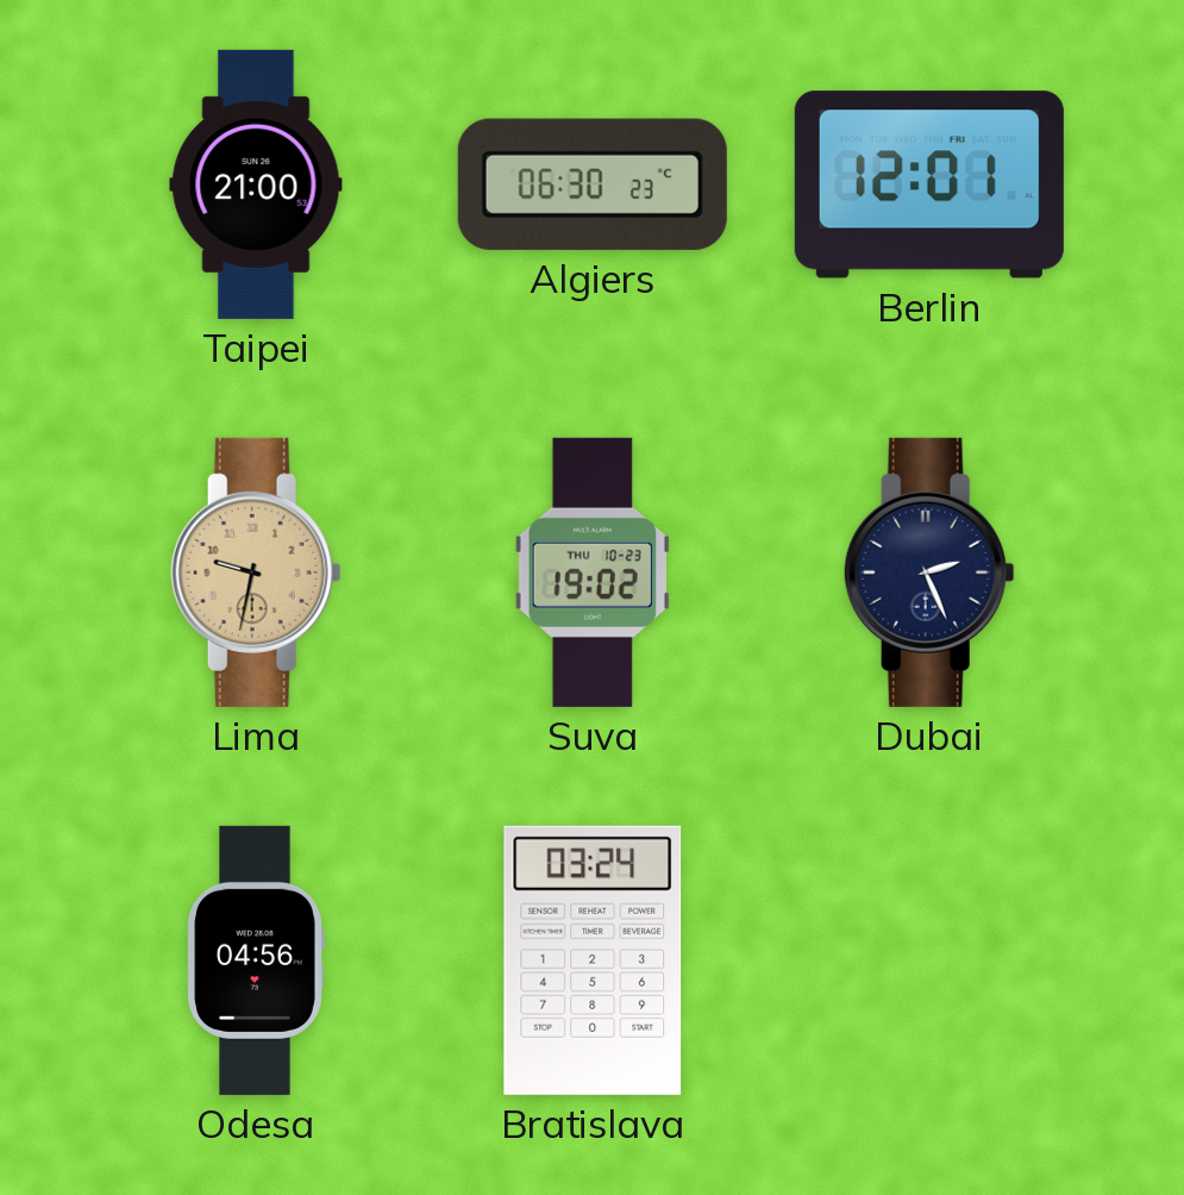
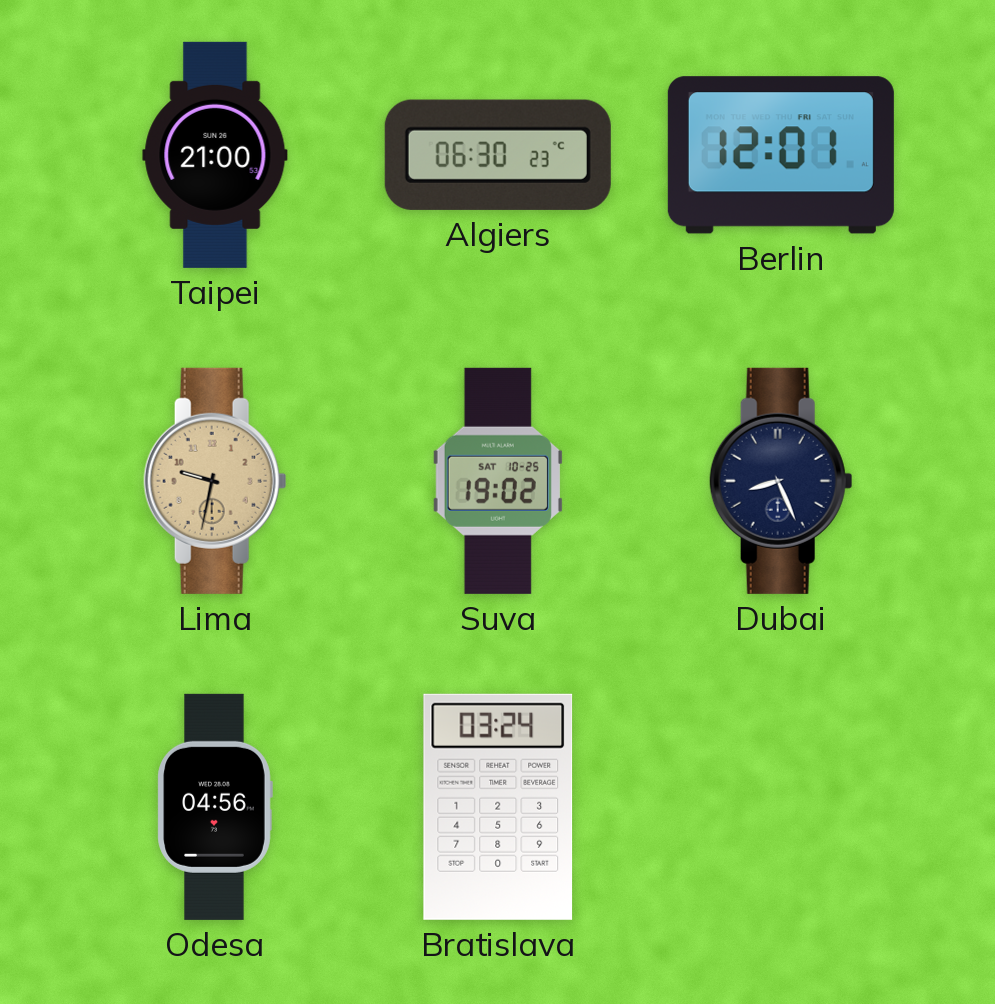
Suva date: THU 10-23 -> SAT 10-25 (498, 481)
Dubai: 2:26 -> 8:26 (781, 481)
